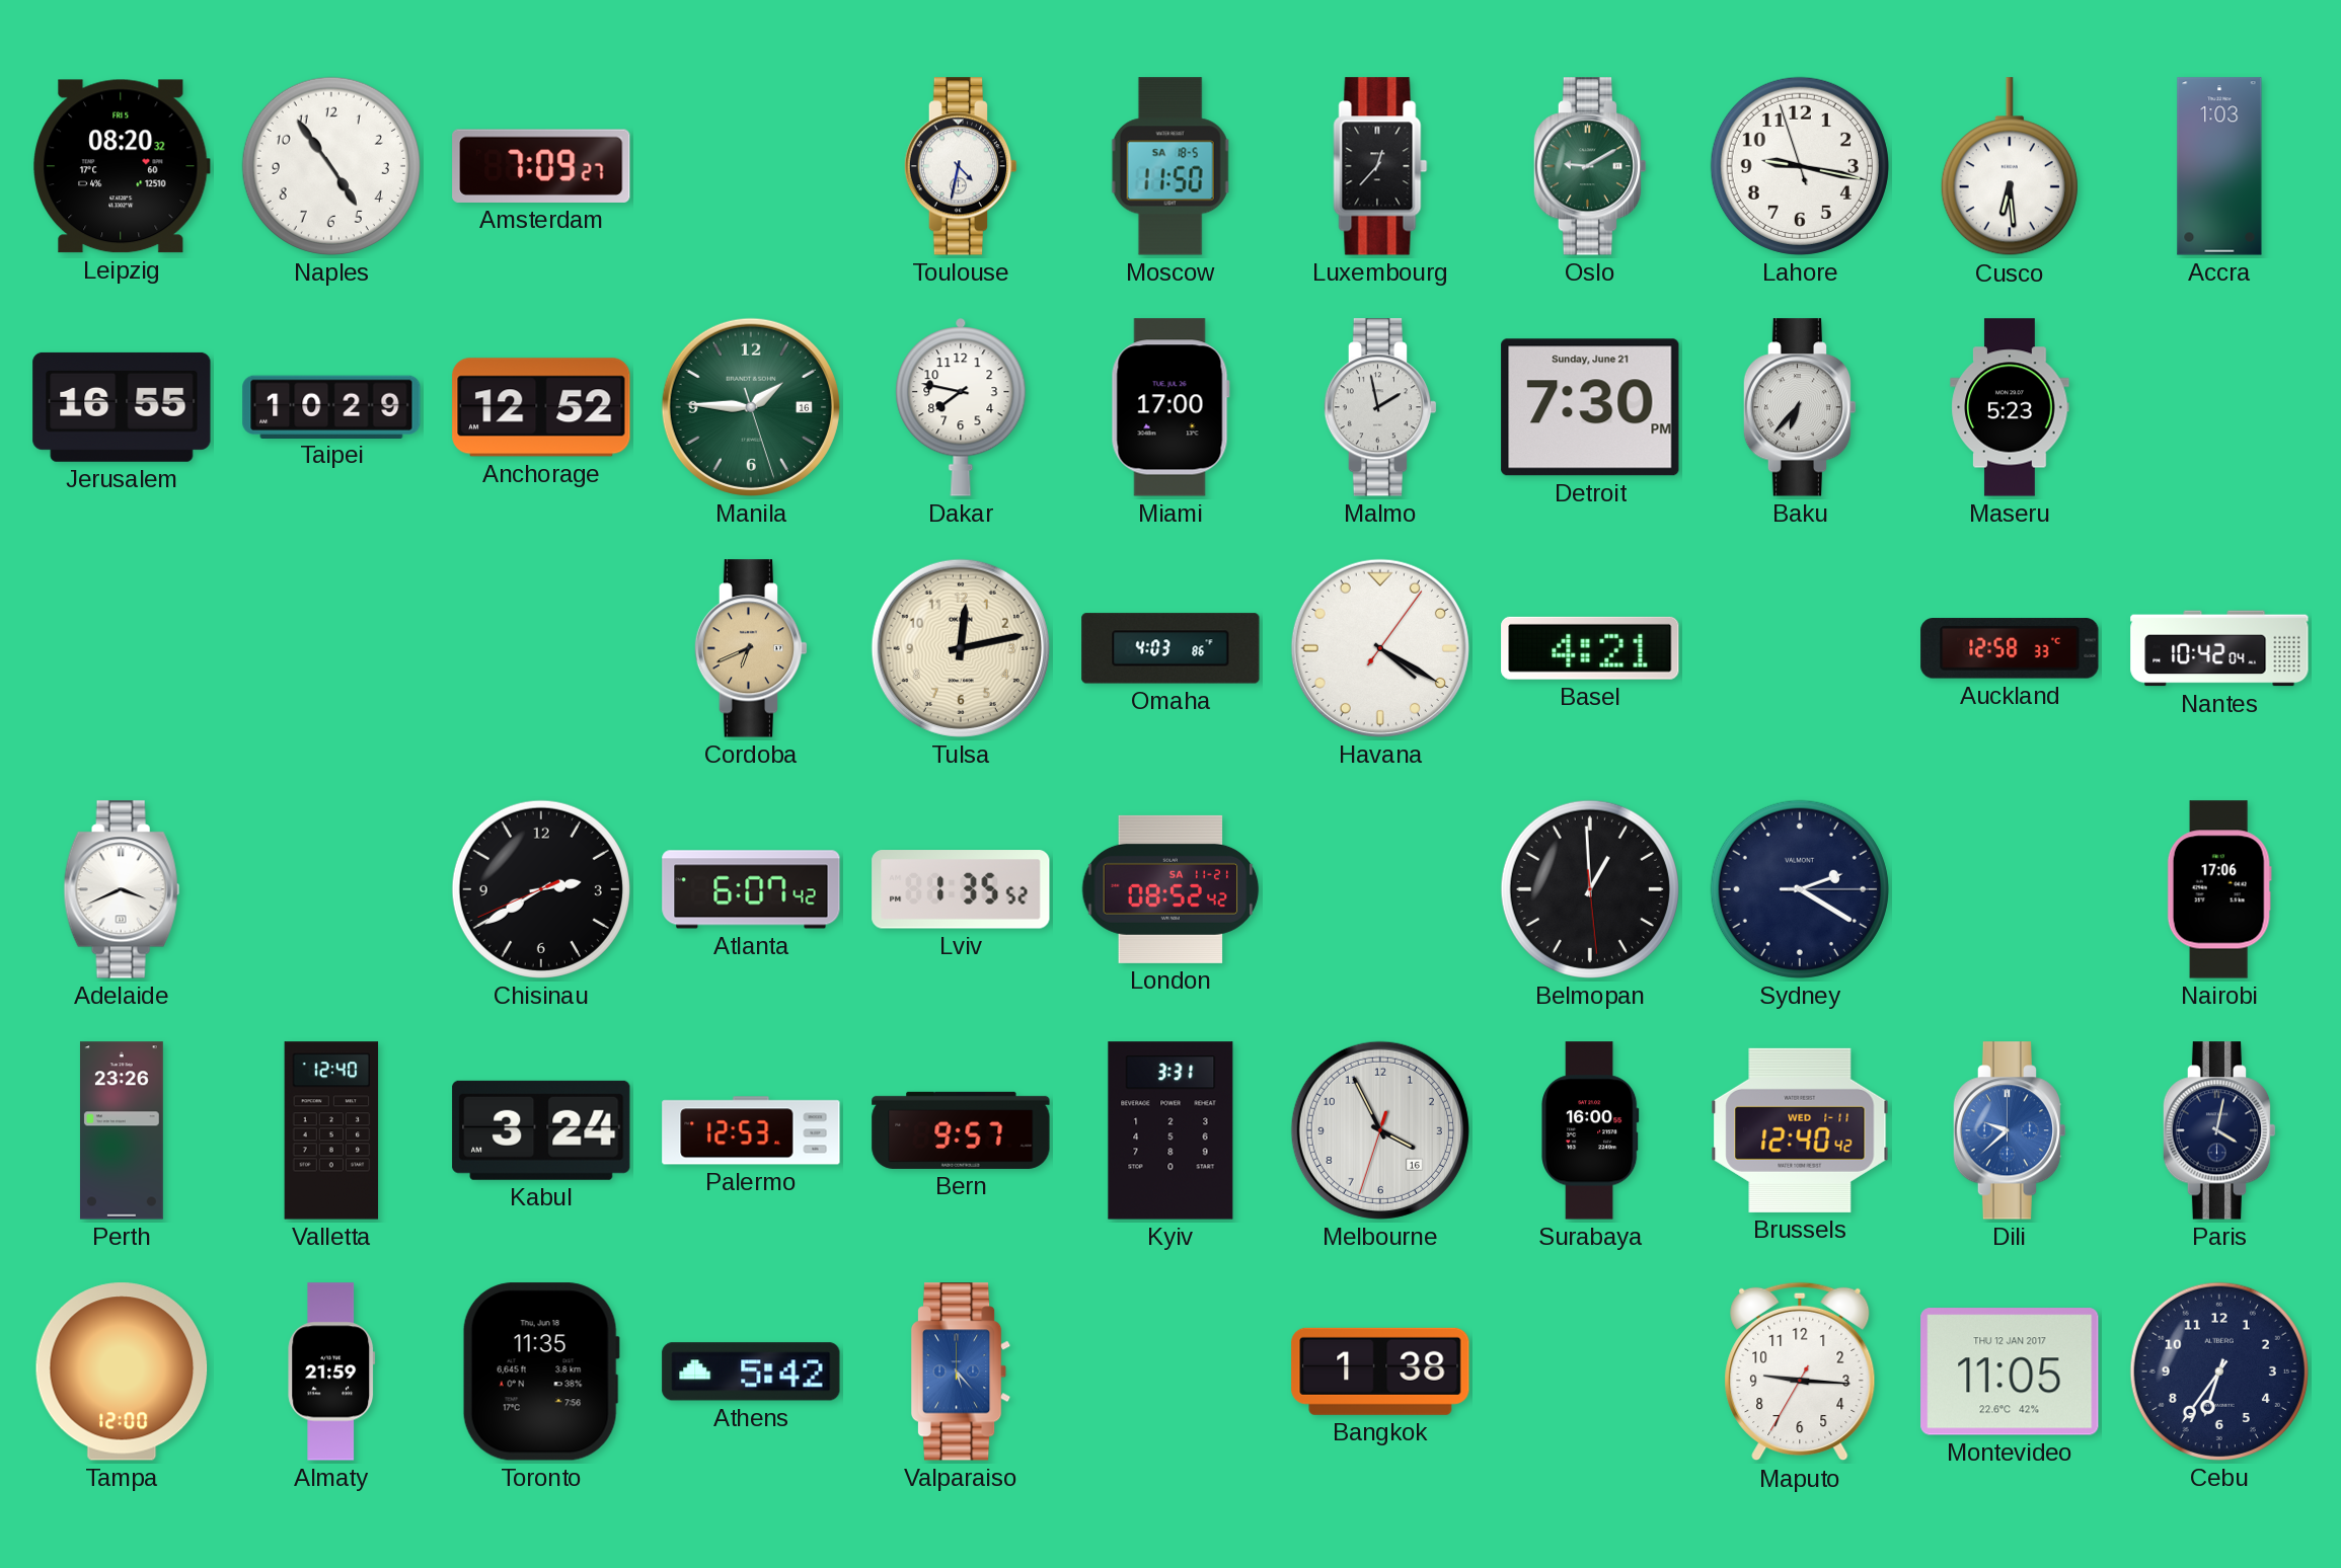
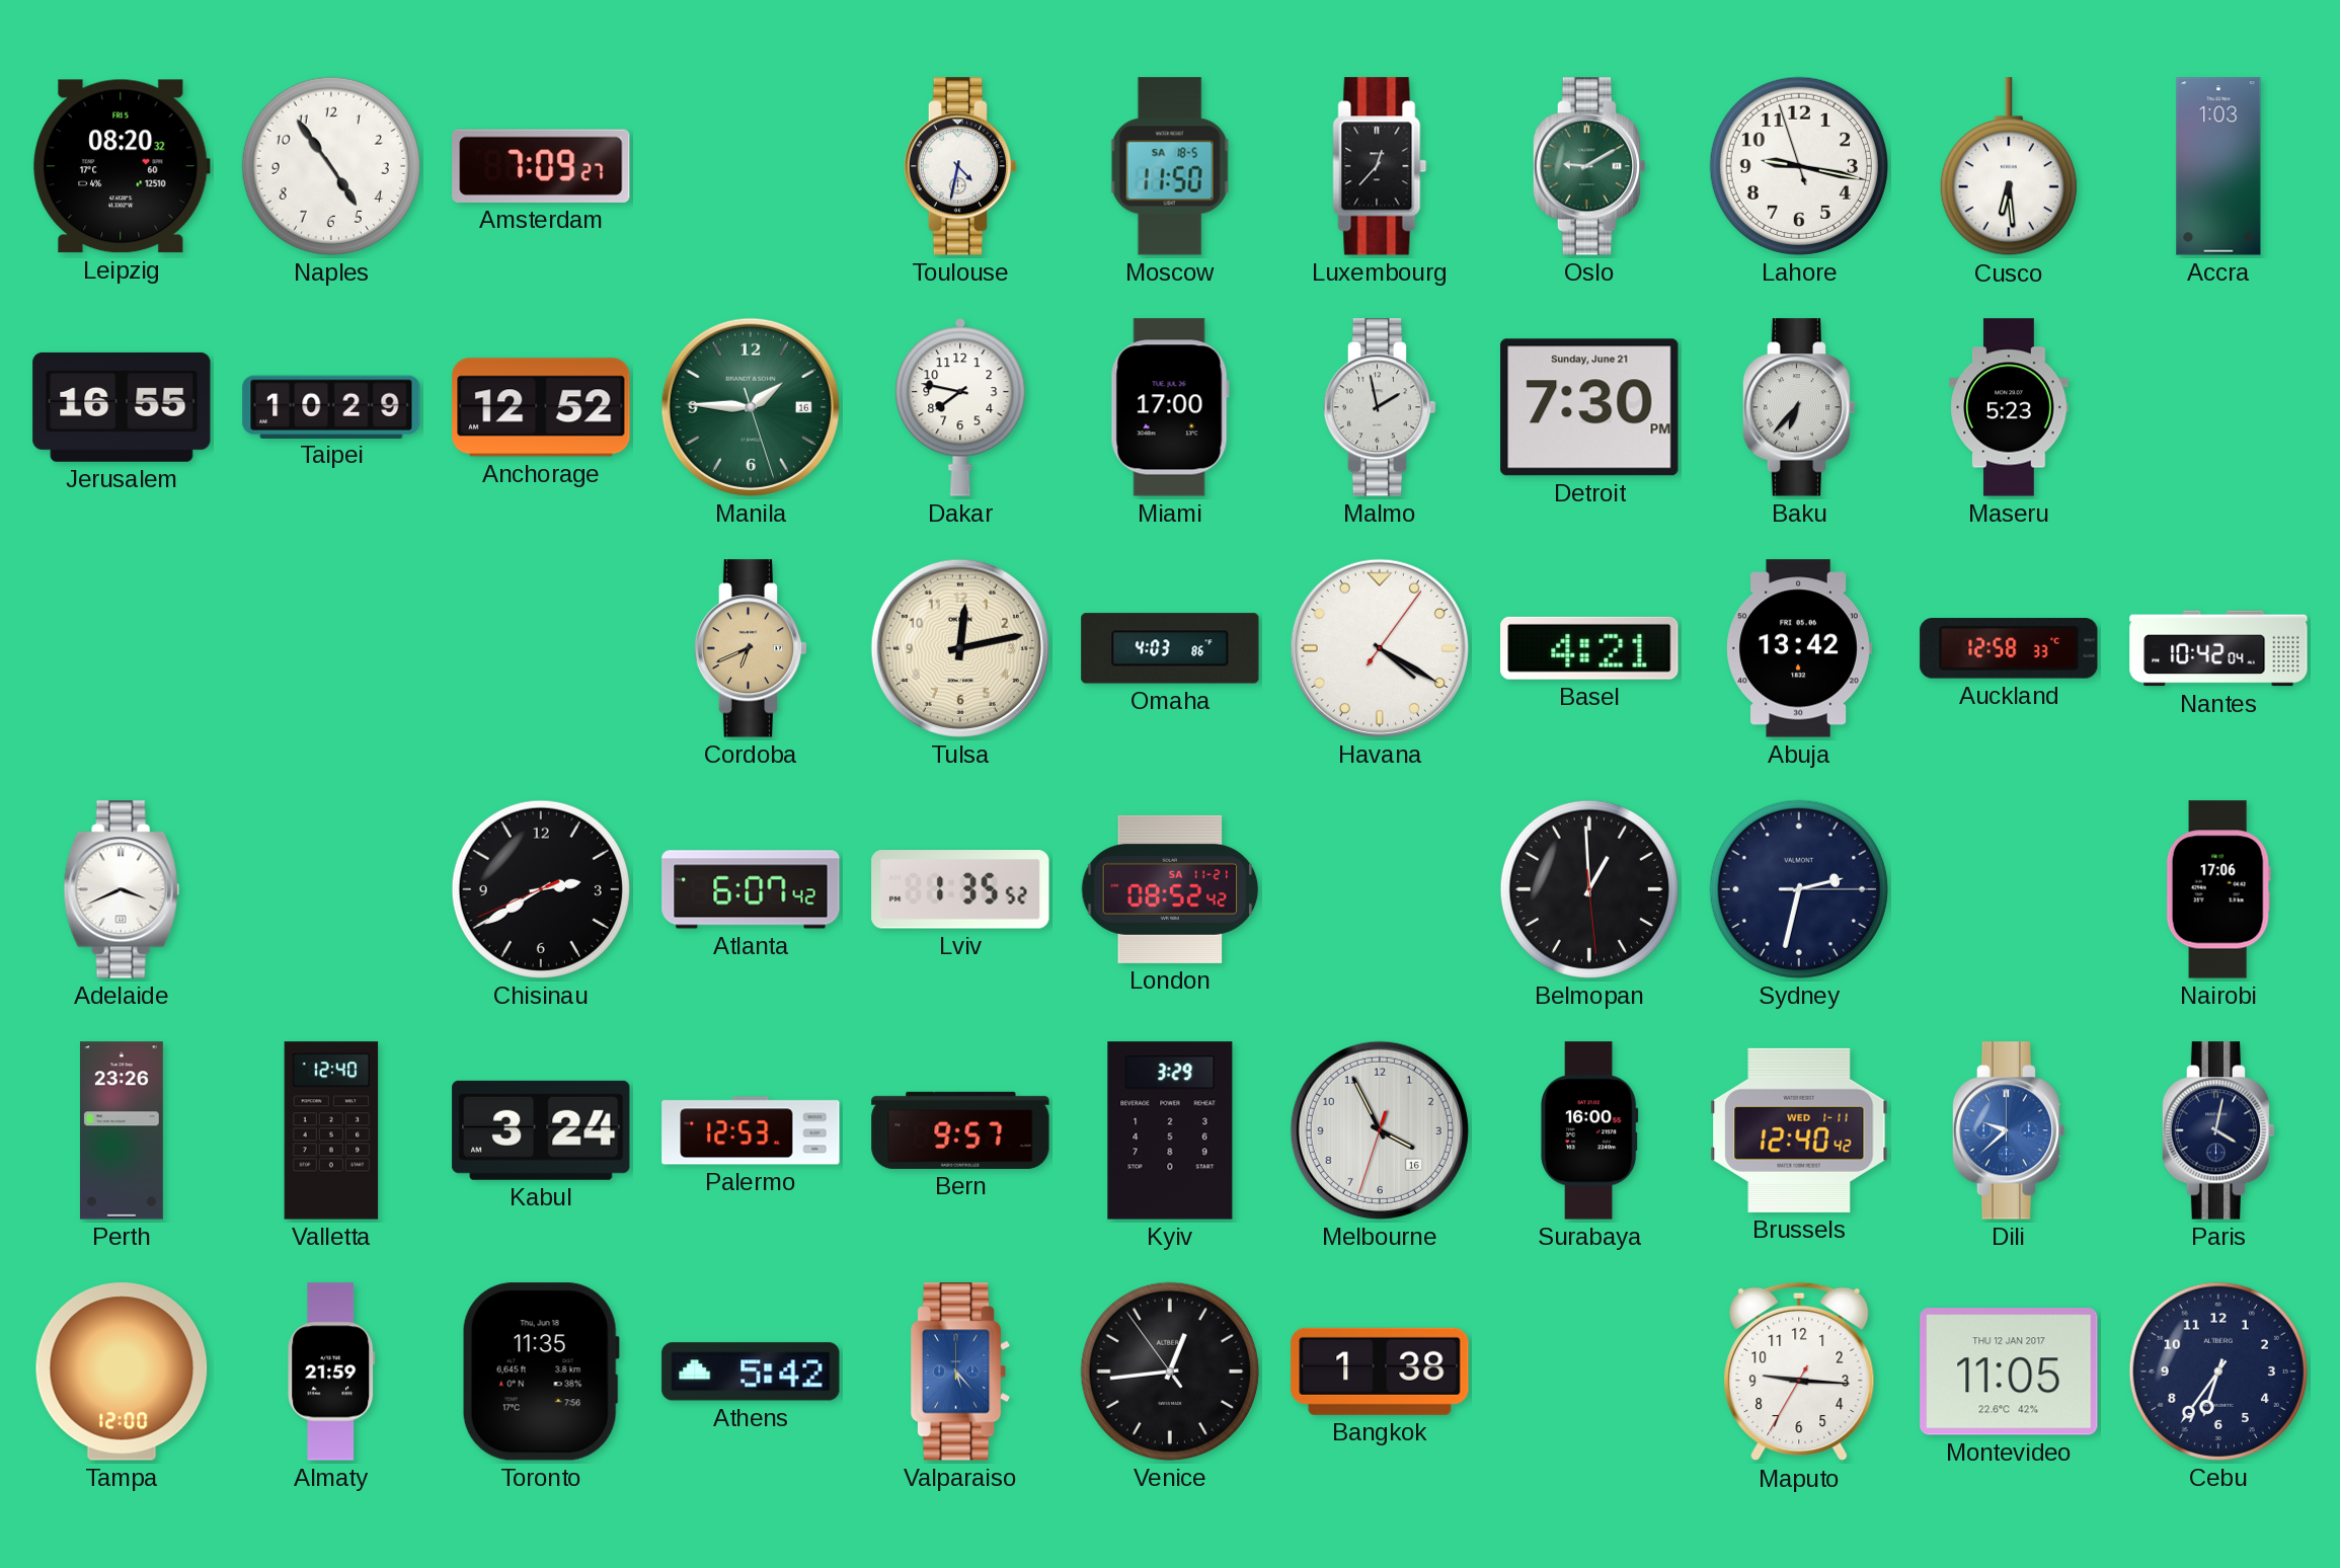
Abuja: none -> 13:42 (1799, 648)
Sydney: 2:20 -> 2:32 (1799, 889)
Kyiv: 3:31 -> 3:29 (1170, 1130)
Venice: none -> 12:43 (1170, 1371)
